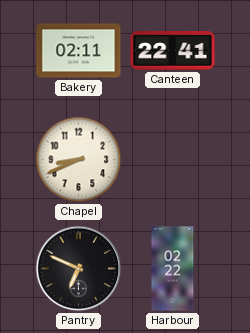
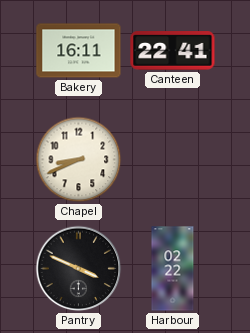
Bakery: 02:11 -> 16:11 (79, 51)
Pantry: 6:49 -> 3:49 (79, 269)
